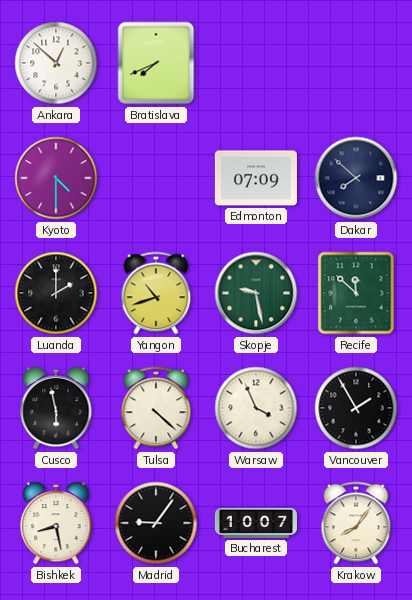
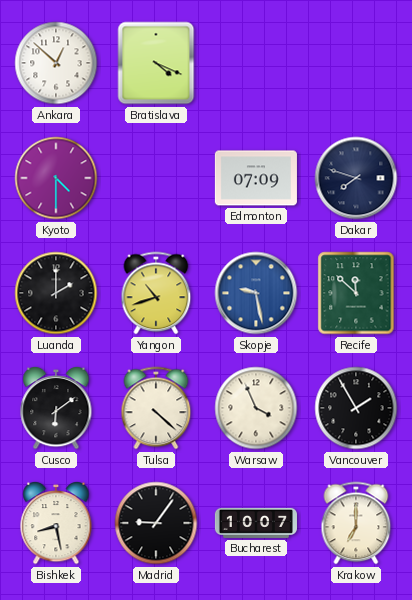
Bratislava: 7:41 -> 4:19 (156, 63)
Dakar: 7:52 -> 7:48 (356, 178)
Skopje dial: green -> blue (256, 293)
Cusco: 5:58 -> 6:09 (56, 408)
Krakow: 8:06 -> 7:00 (356, 523)
